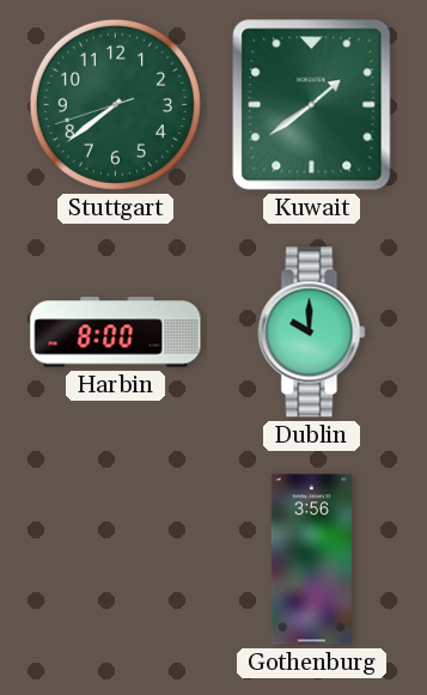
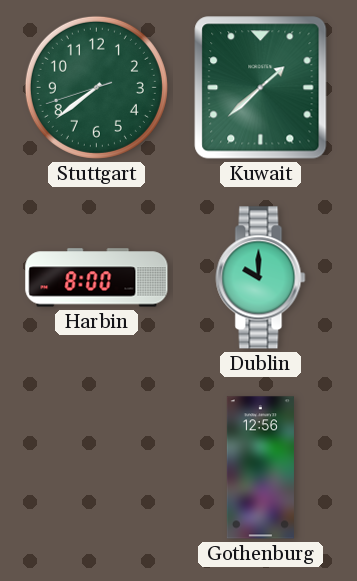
Kuwait: 1:39 -> 1:38 (261, 88)
Gothenburg: 3:56 -> 12:56 (260, 468)
